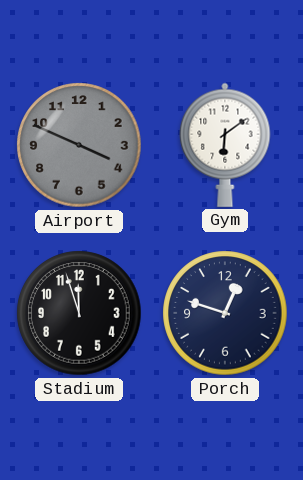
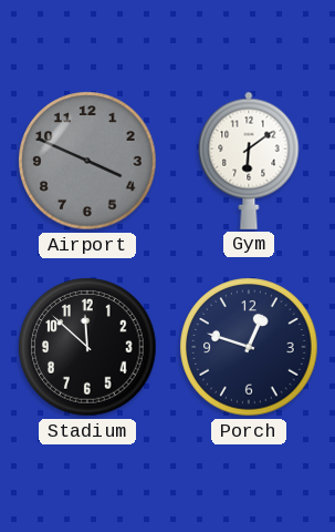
Stadium: 11:57 -> 11:52 (87, 347)
